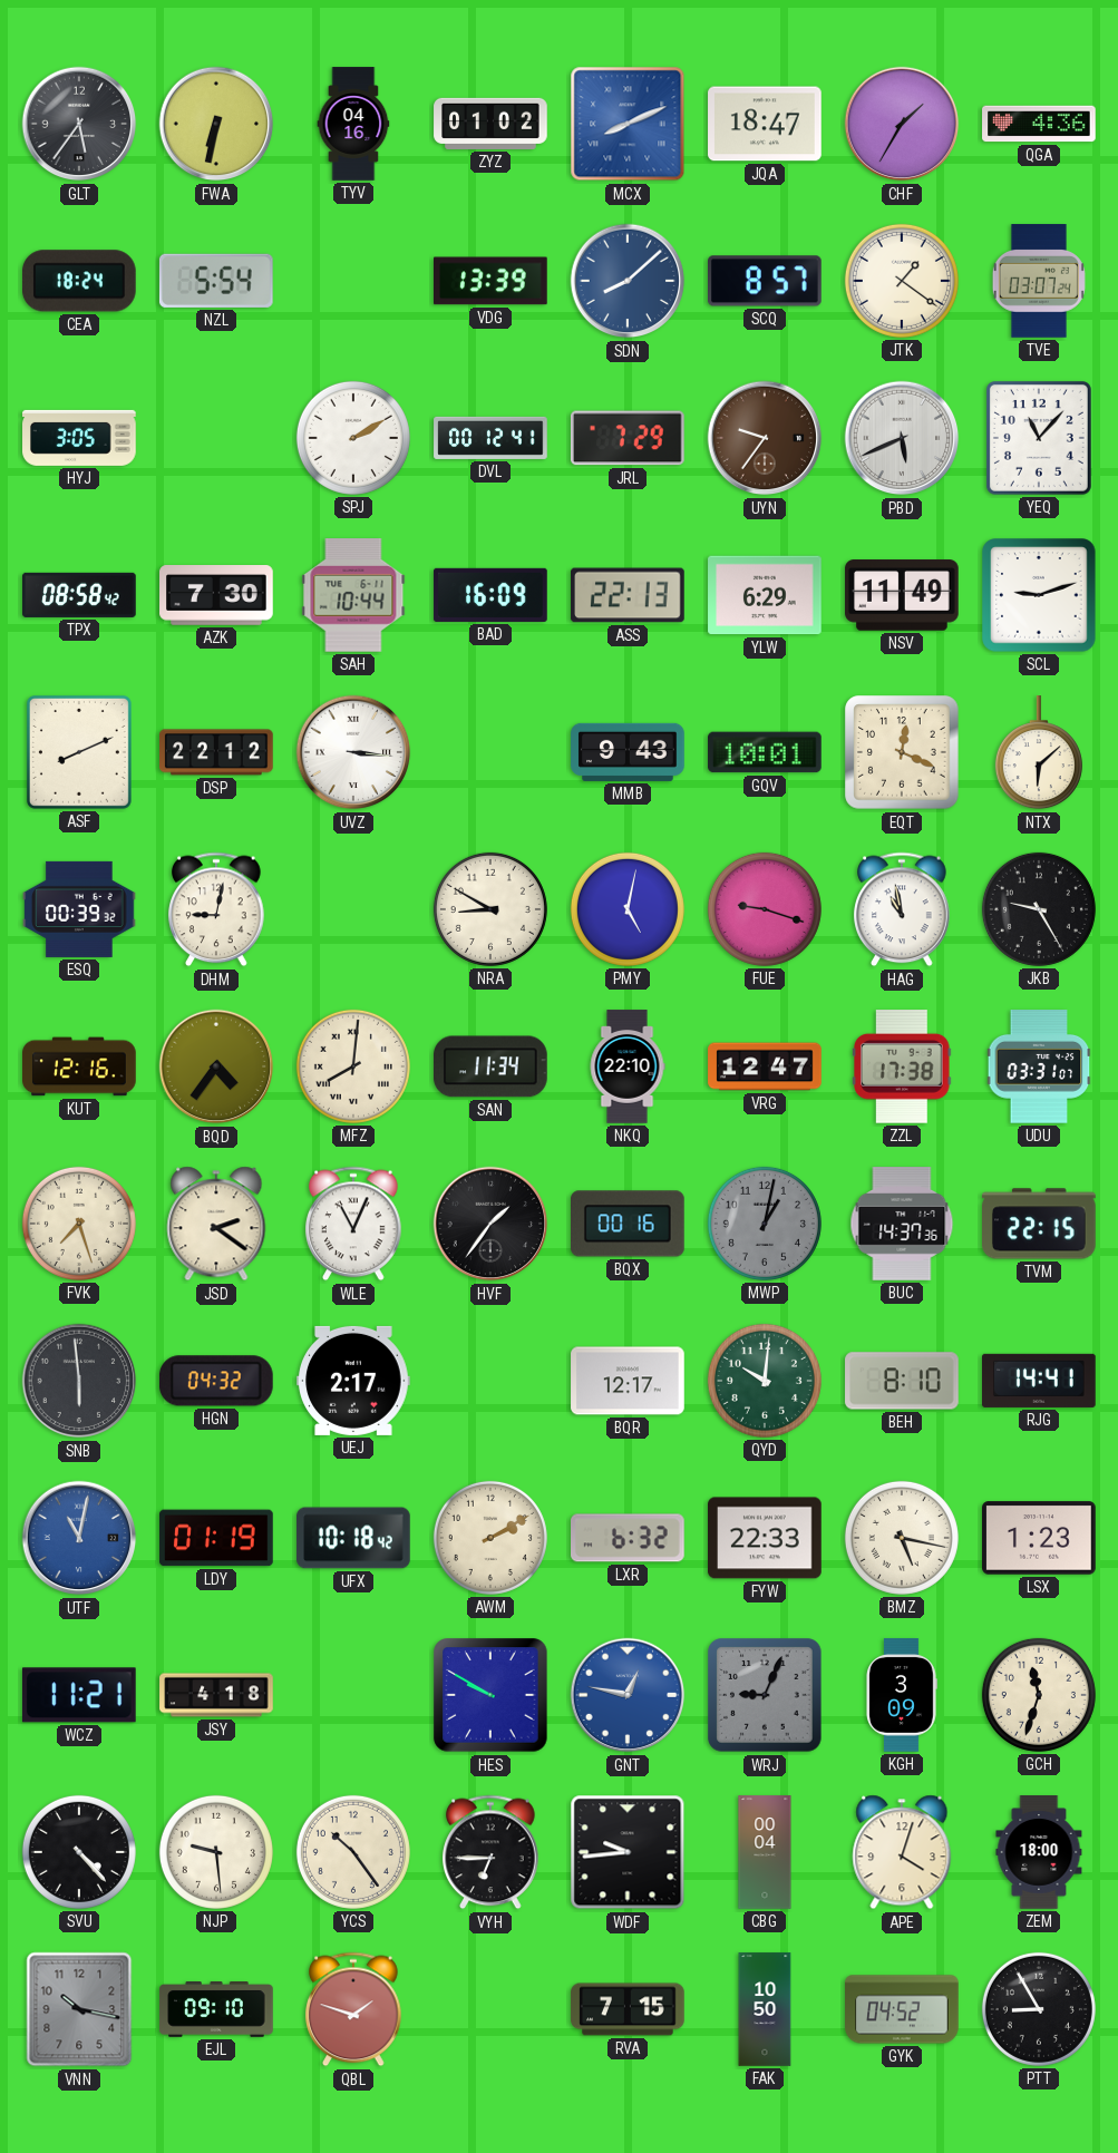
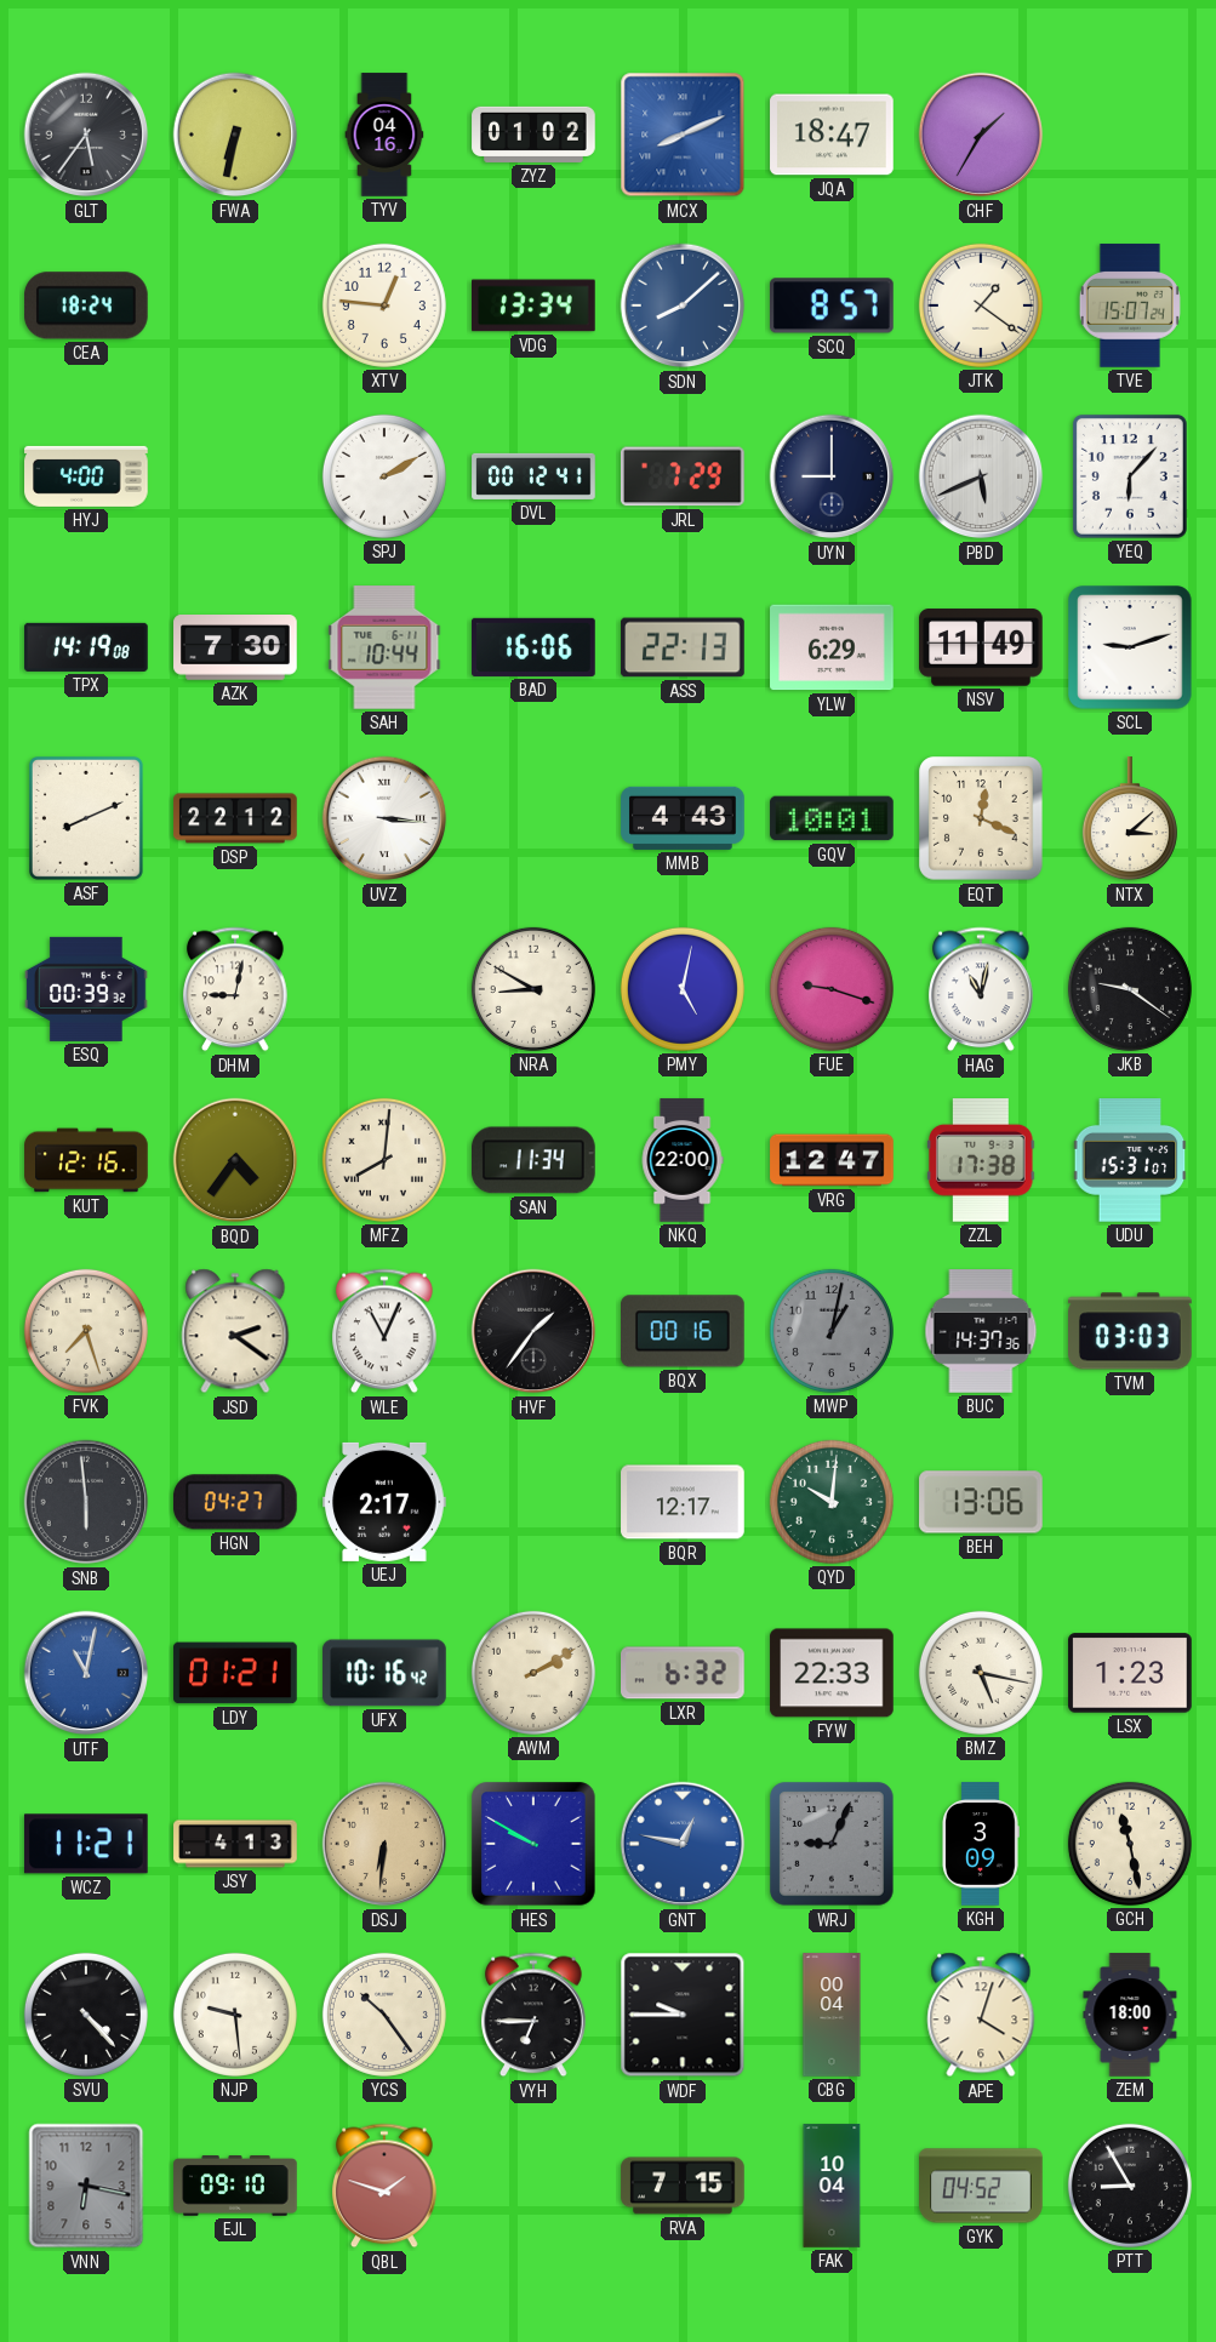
QGA: 4:36 -> none (1039, 124)
NZL: 5:54 -> none (216, 281)
XTV: none -> 12:46 (384, 305)
VDG: 13:39 -> 13:34 (535, 305)
TVE: 03:07 -> 15:07 (1130, 305)
HYJ: 3:05 -> 4:00 (86, 476)
UYN: 9:36 -> 9:00 (832, 476)
UYN dial: brown -> navy (832, 476)
YEQ: 11:07 -> 6:07 (1130, 476)
TPX: 08:58 -> 14:19 (86, 647)
BAD: 16:09 -> 16:06 (533, 647)
MMB: 9:43 -> 4:43 (683, 818)
NTX: 6:08 -> 3:08 (1130, 819)
HAG: 10:58 -> 11:02 (981, 989)
JKB: 9:25 -> 9:21 (1130, 989)
NKQ: 22:10 -> 22:00 (683, 1160)
UDU: 03:31 -> 15:31 (1130, 1160)
TVM: 22:15 -> 03:03 (1131, 1331)
HGN: 04:32 -> 04:27 (235, 1502)
BEH: 8:10 -> 13:06 (981, 1502)
RJG: 14:41 -> none (1040, 1381)
LDY: 01:19 -> 01:21 (235, 1673)
UFX: 10:18 -> 10:16 (384, 1673)
JSY: 4:18 -> 4:13 (235, 1844)
DSJ: none -> 6:31 (384, 1844)
GCH: 11:33 -> 11:28 (1130, 1844)
WDF: 9:44 -> 9:45 (683, 2015)
VNN: 10:17 -> 6:17 (86, 2186)
FAK: 10:50 -> 10:04 (832, 2186)
